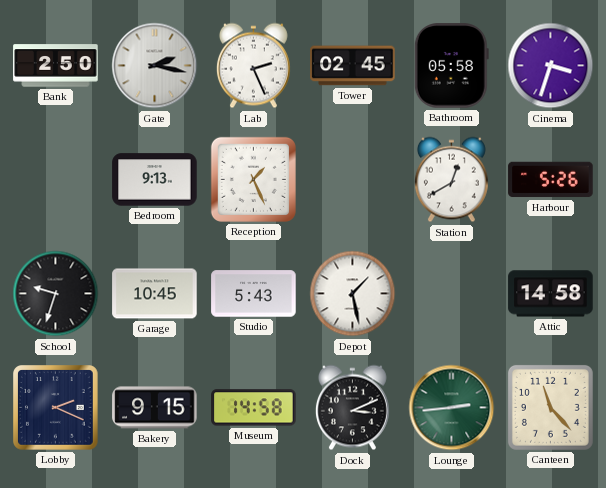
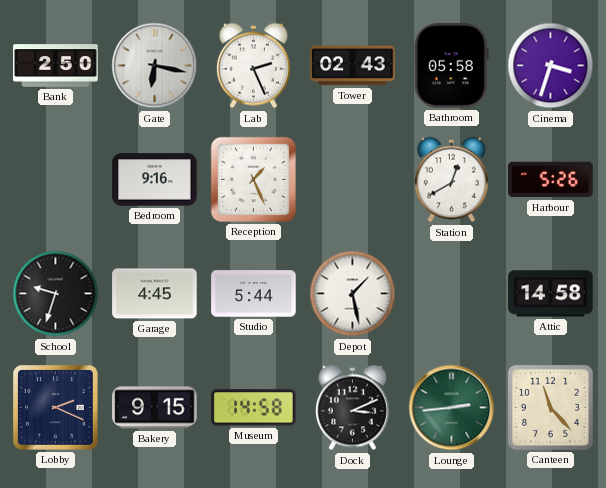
Gate: 2:17 -> 6:17 (155, 66)
Tower: 02:45 -> 02:43 (353, 66)
Bedroom: 9:13 -> 9:16 (155, 180)
Garage: 10:45 -> 4:45 (155, 294)
Studio: 5:43 -> 5:44 (254, 294)
